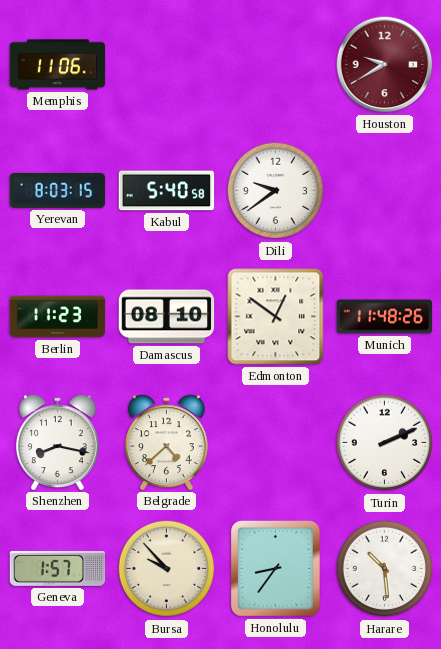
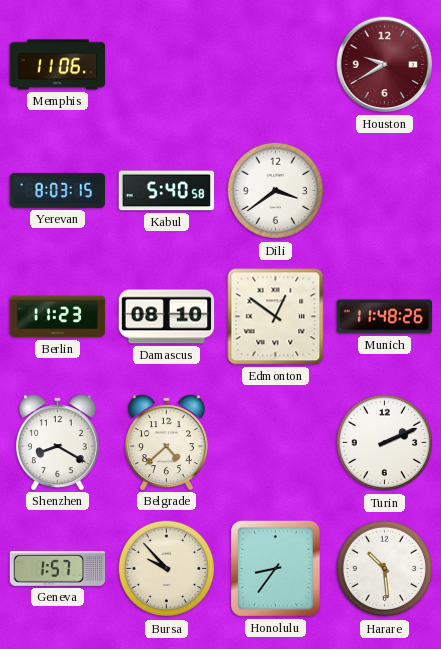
Dili: 9:39 -> 3:39 (276, 191)
Shenzhen: 8:17 -> 8:20 (57, 442)
